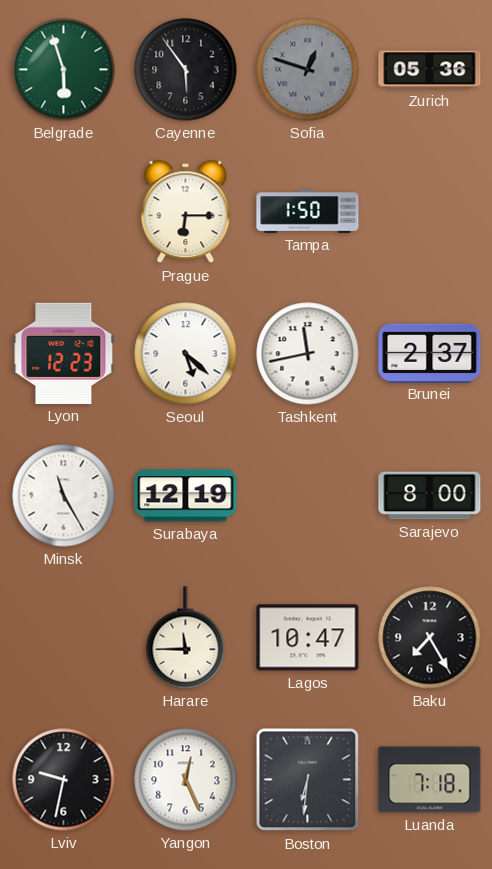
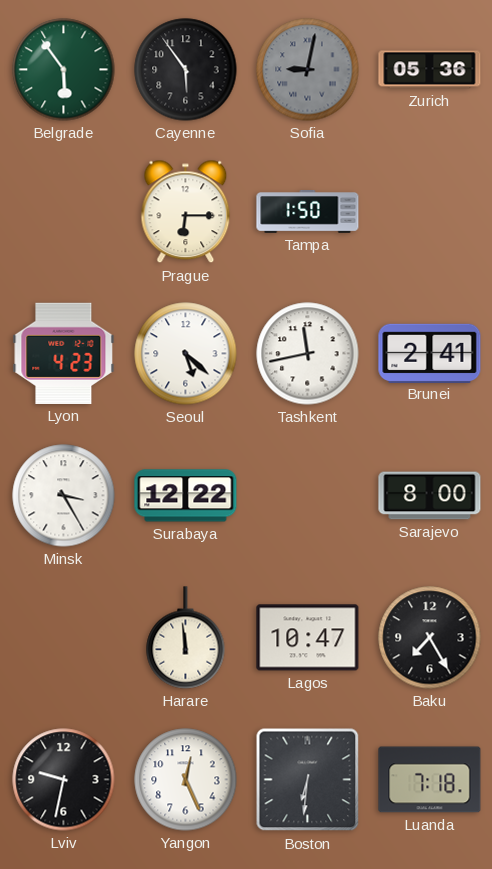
Belgrade: 5:57 -> 5:54 (64, 70)
Sofia: 12:48 -> 9:02 (308, 70)
Lyon: 12:23 -> 4:23 (64, 353)
Brunei: 2:37 -> 2:41 (430, 353)
Minsk: 11:25 -> 3:25 (64, 496)
Surabaya: 12:19 -> 12:22 (186, 496)
Harare: 11:45 -> 11:59 (186, 638)
